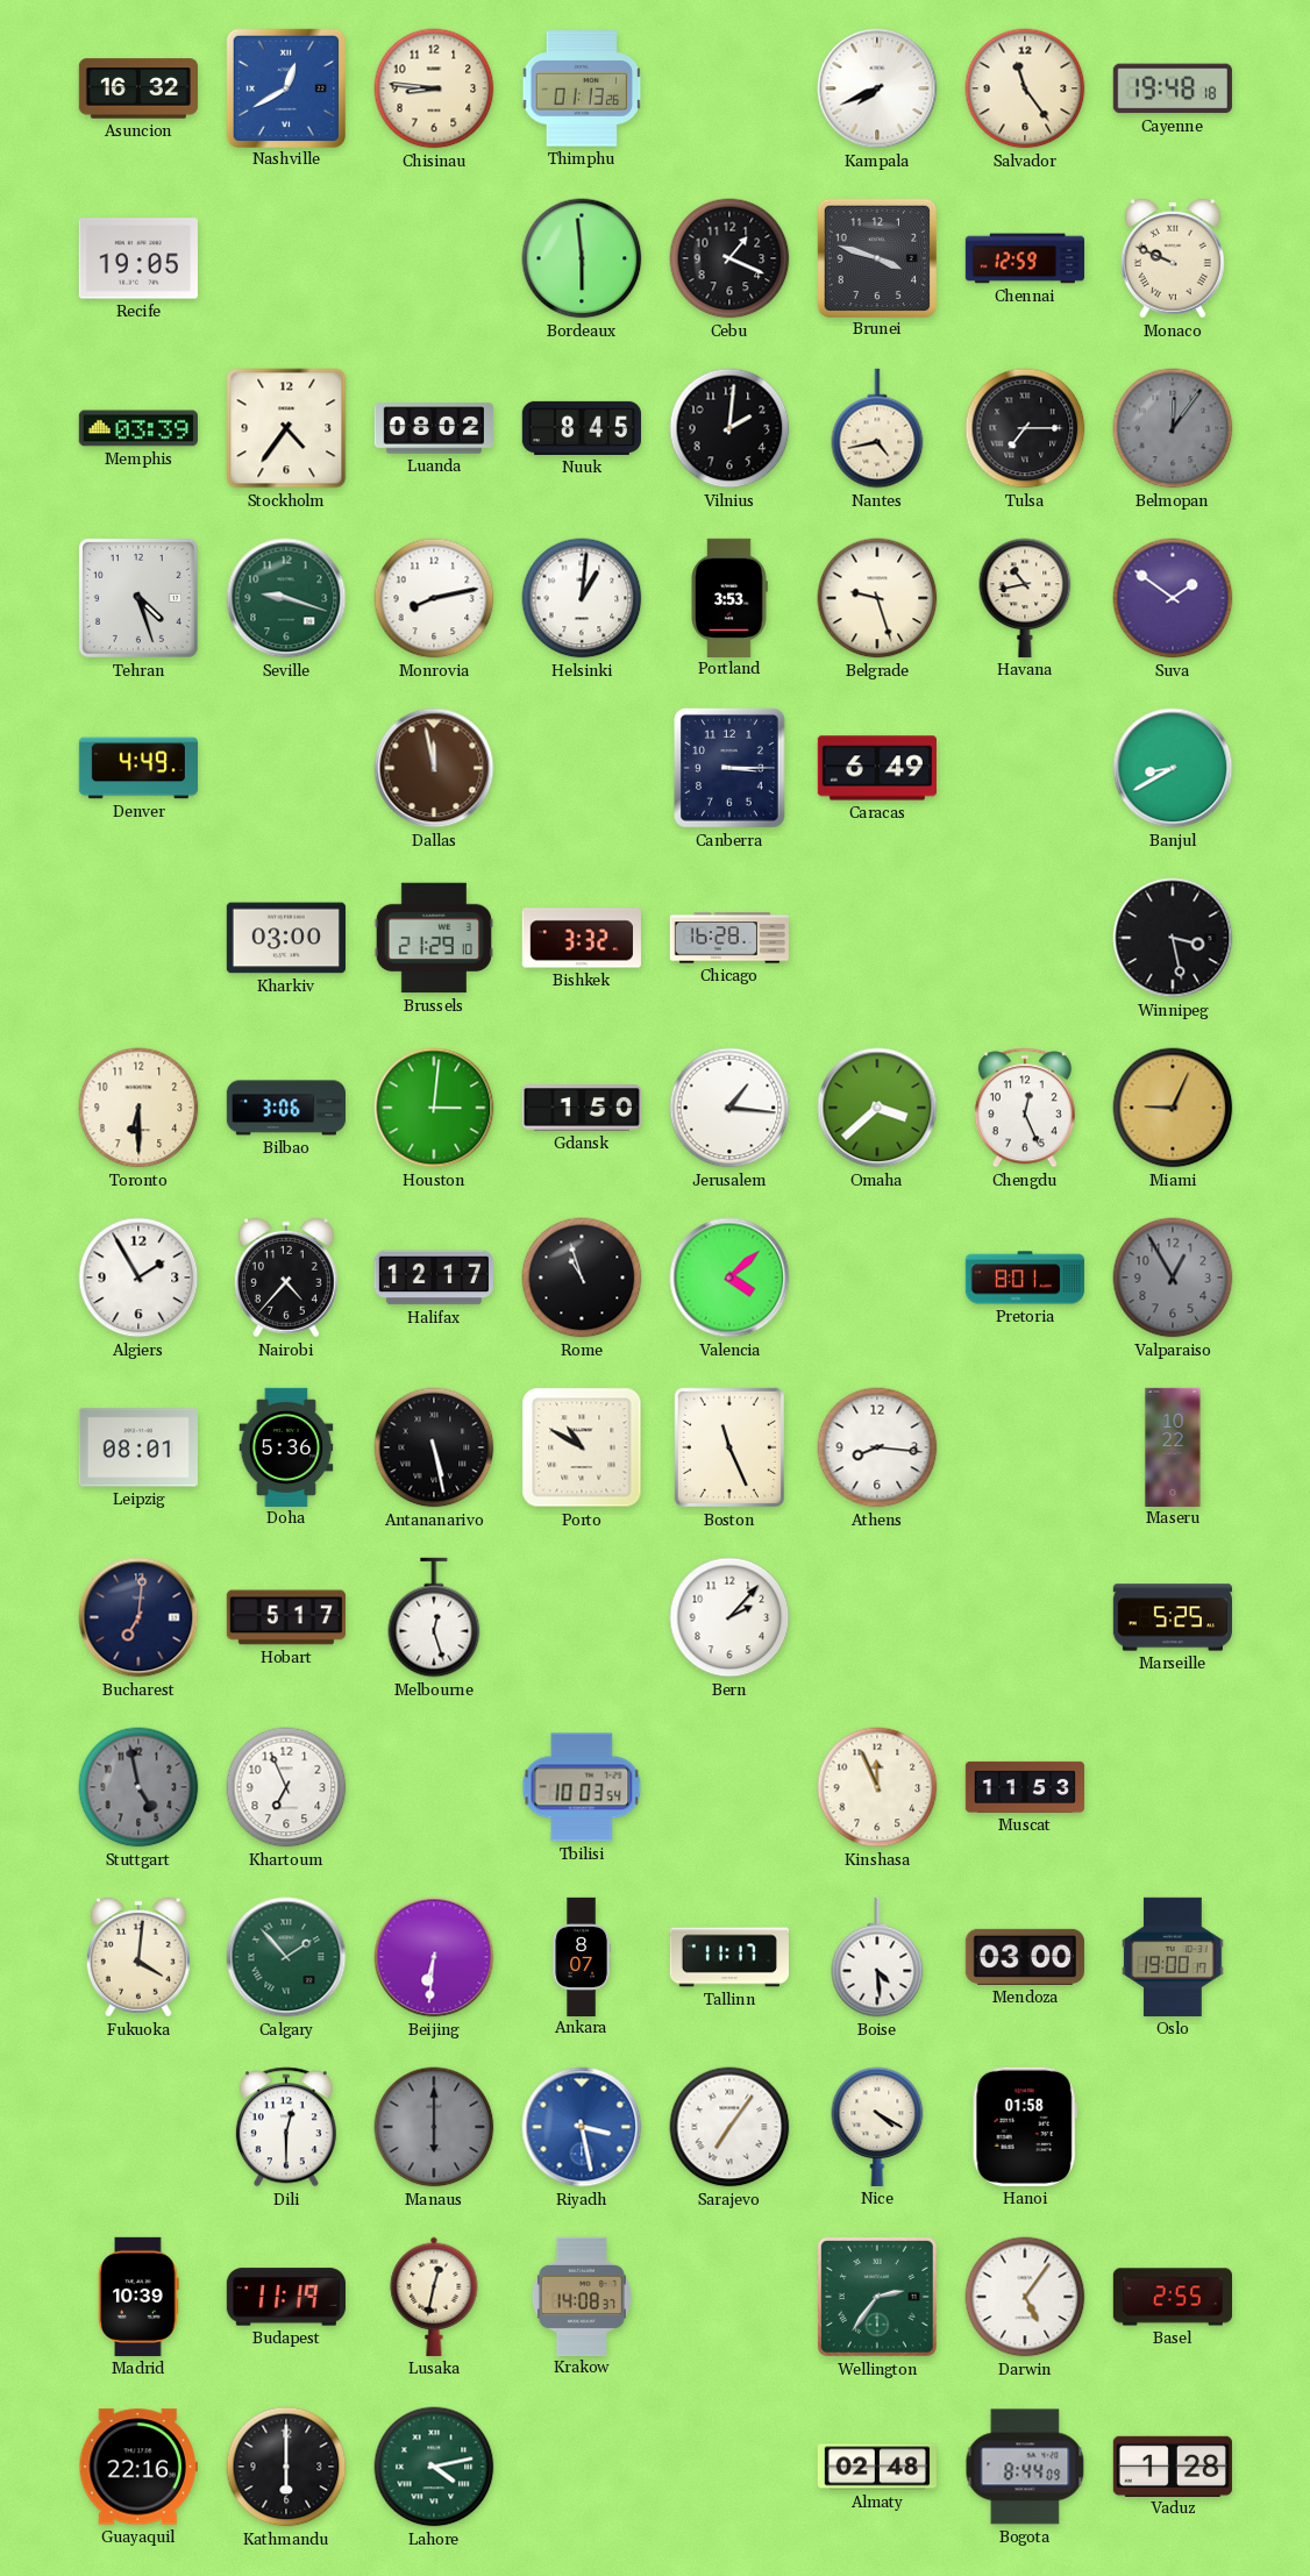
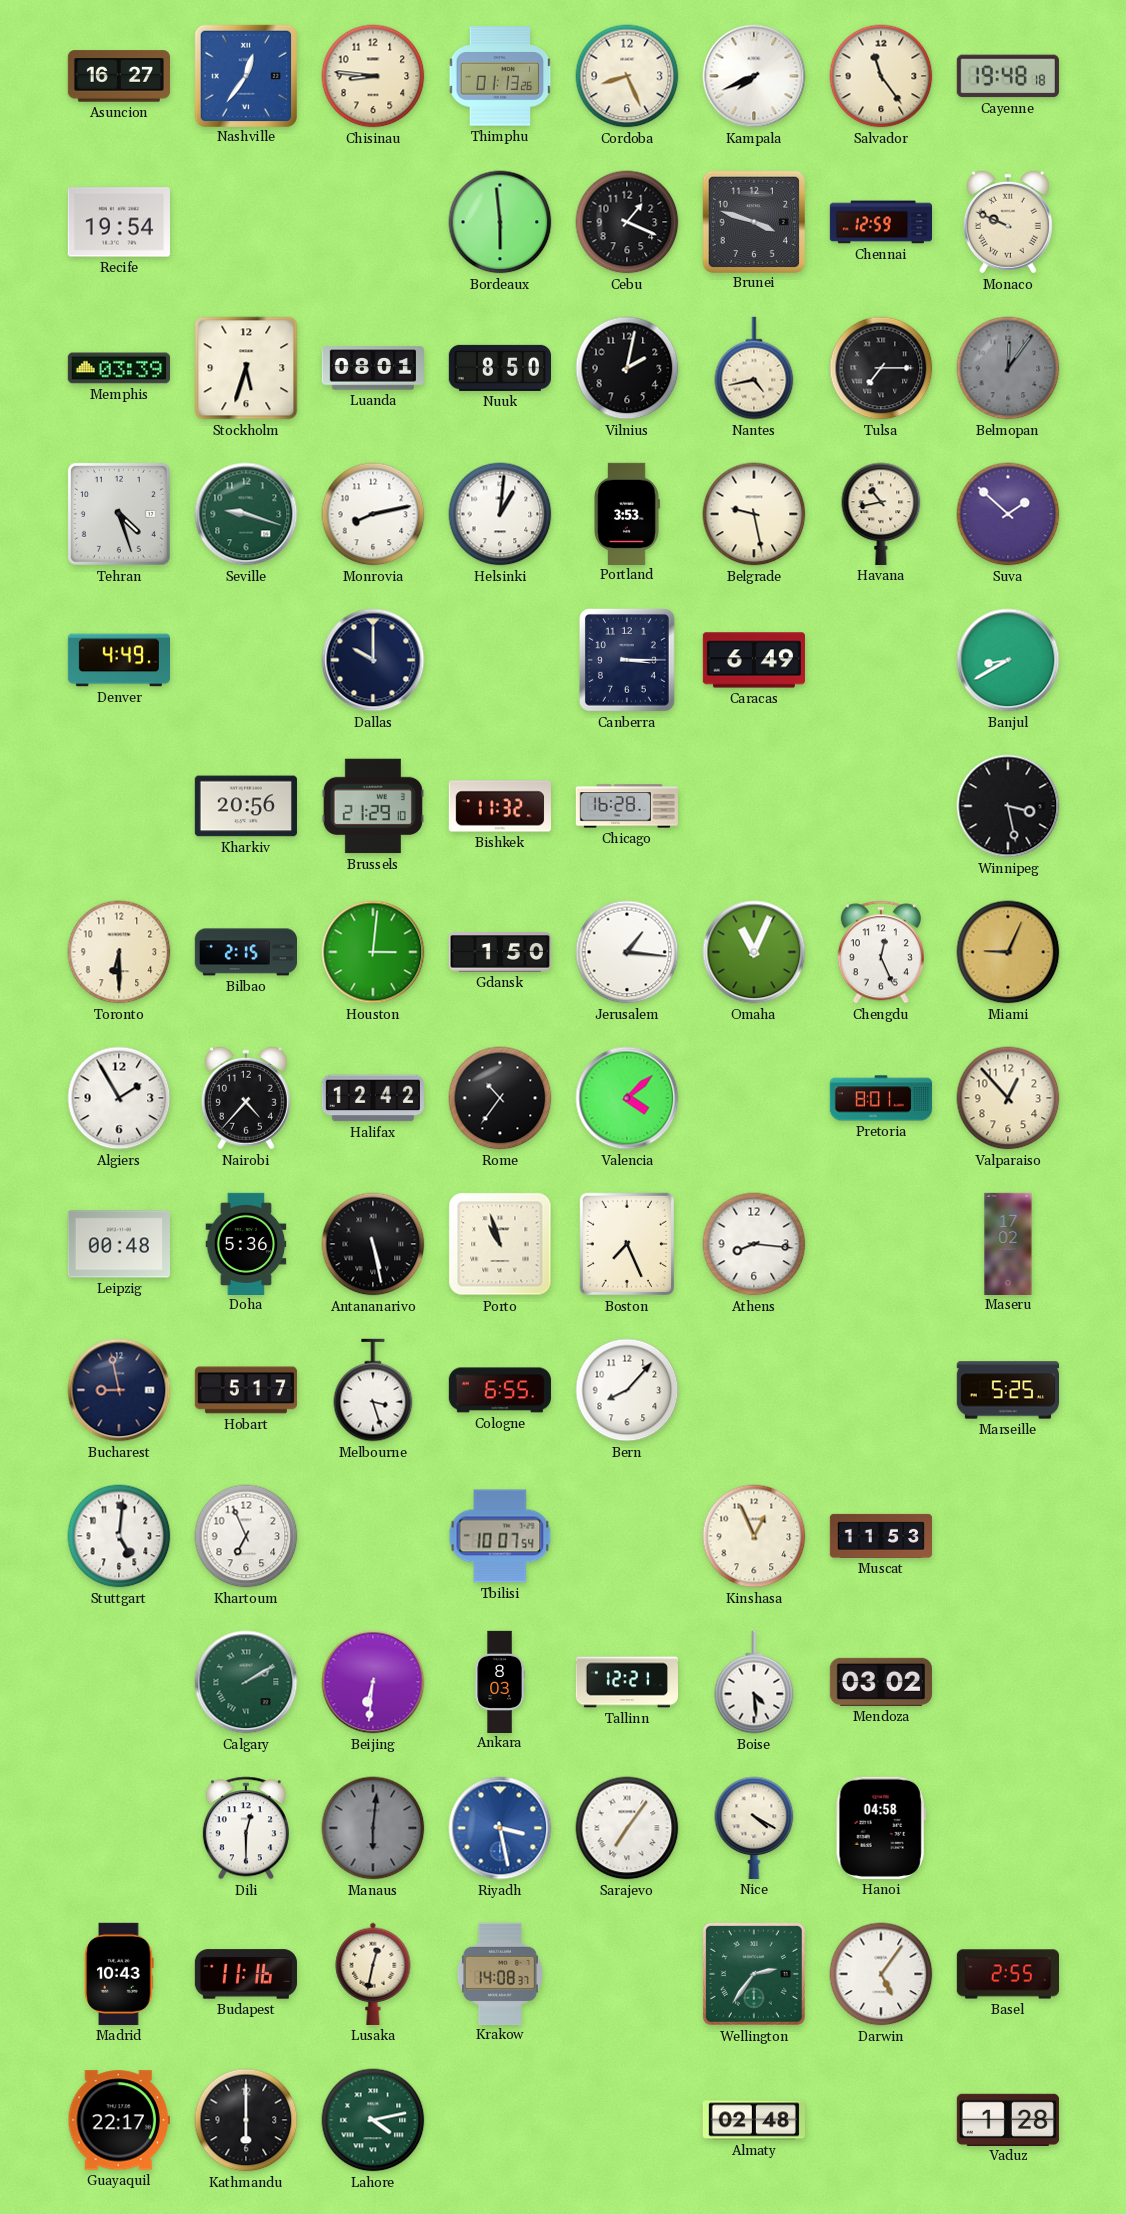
Asuncion: 16:32 -> 16:27 (119, 76)
Nashville: 12:40 -> 12:36 (245, 75)
Cordoba: none -> 8:26 (627, 76)
Recife: 19:05 -> 19:54 (119, 222)
Stockholm: 4:36 -> 5:33 (246, 368)
Luanda: 08:02 -> 08:01 (372, 368)
Nuuk: 8:45 -> 8:50 (499, 368)
Vilnius: 2:01 -> 2:02 (627, 368)
Belgrade: 9:27 -> 9:28 (754, 514)
Suva: 1:51 -> 1:52 (1008, 514)
Dallas: 11:58 -> 10:00 (373, 660)
Dallas dial: brown -> navy (373, 660)
Kharkiv: 03:00 -> 20:56 (246, 806)
Bishkek: 3:32 -> 11:32 (500, 806)
Bilbao: 3:06 -> 2:15 (245, 952)
Omaha: 3:38 -> 11:04 (754, 952)
Halifax: 12:17 -> 12:42 (372, 1098)
Rome: 10:57 -> 10:36 (500, 1098)
Valparaiso: 12:55 -> 12:53 (1008, 1098)
Valparaiso dial: grey -> cream (1008, 1098)
Leipzig: 08:01 -> 00:48 (119, 1244)
Porto: 10:50 -> 10:57 (500, 1244)
Boston: 11:26 -> 7:26 (626, 1244)
Maseru: 10:22 -> 17:02 (1008, 1243)
Bucharest: 7:01 -> 8:58 (119, 1390)
Melbourne: 12:27 -> 3:27 (373, 1390)
Cologne: none -> 6:55 (500, 1390)
Bern: 2:07 -> 8:07 (627, 1390)
Stuttgart: 4:58 -> 5:01 (119, 1536)
Stuttgart dial: grey -> white (119, 1536)
Tbilisi: 10:03 -> 10:07 (500, 1536)
Kinshasa: 11:56 -> 12:56 (754, 1536)
Fukuoka: 4:01 -> none (138, 1957)
Calgary: 1:53 -> 2:10 (246, 1682)
Ankara: 8:07 -> 8:03 (500, 1681)
Tallinn: 11:17 -> 12:21 (626, 1682)
Mendoza: 03:00 -> 03:02 (881, 1682)
Oslo: 19:00 -> none (1173, 1957)
Manaus: 6:00 -> 6:01 (373, 1828)
Hanoi: 01:58 -> 04:58 (881, 1828)
Madrid: 10:39 -> 10:43 (119, 1974)
Budapest: 11:19 -> 11:16 (246, 1974)
Guayaquil: 22:16 -> 22:17 (119, 2120)
Bogota: 8:44 -> none (1025, 2467)
